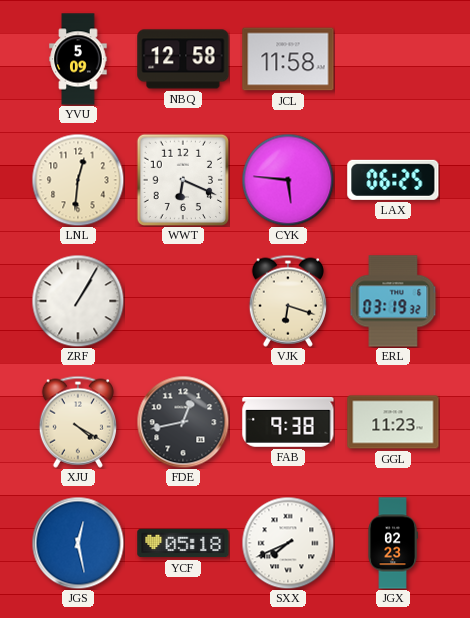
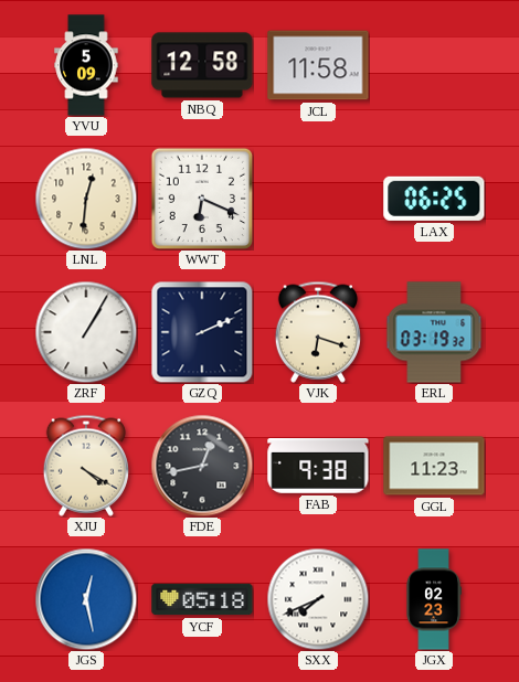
CYK: 5:46 -> none (288, 180)
GZQ: none -> 2:11 (202, 332)
